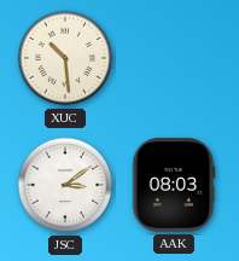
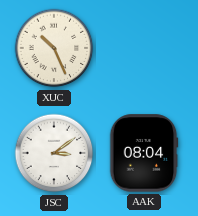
XUC: 10:29 -> 10:26 (54, 48)
AAK: 08:03 -> 08:04 (144, 153)
